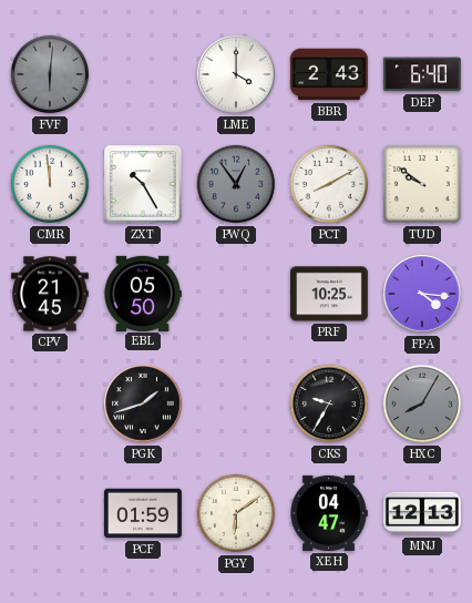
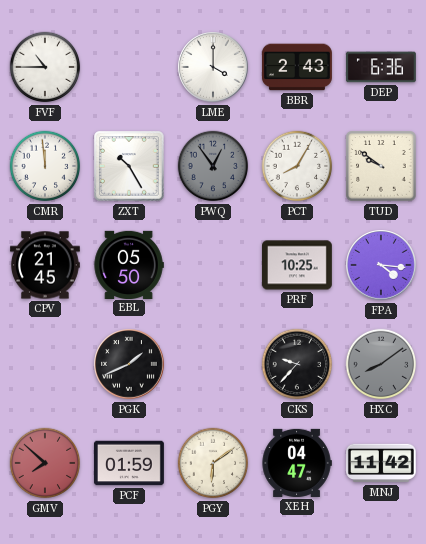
FVF: 6:01 -> 10:45 (45, 67)
FVF dial: grey -> white (45, 67)
DEP: 6:40 -> 6:36 (381, 67)
PCT: 8:10 -> 8:05 (297, 166)
PGK: 1:42 -> 1:41 (129, 364)
CKS: 9:35 -> 9:37 (297, 364)
HXC: 8:05 -> 8:09 (381, 364)
GMV: none -> 7:52 (45, 463)
MNJ: 12:13 -> 11:42 (381, 463)
